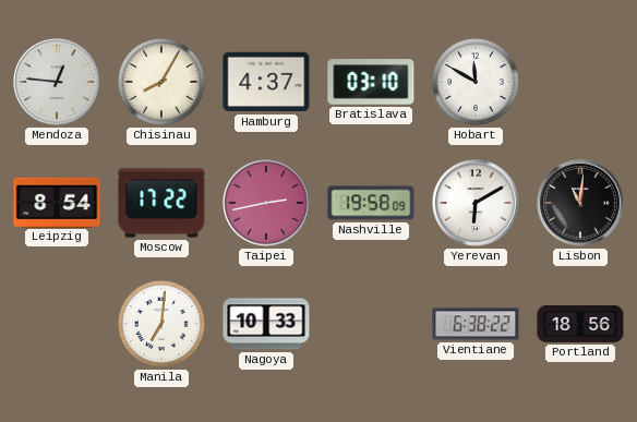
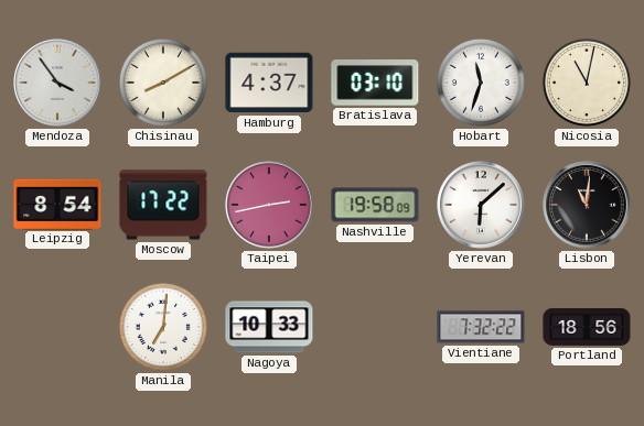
Mendoza: 12:46 -> 3:54 (57, 83)
Chisinau: 8:05 -> 8:10 (163, 83)
Hobart: 11:50 -> 11:33 (481, 83)
Nicosia: none -> 11:02 (587, 83)
Yerevan: 6:10 -> 6:08 (481, 205)
Vientiane: 6:38 -> 7:32 (481, 327)
